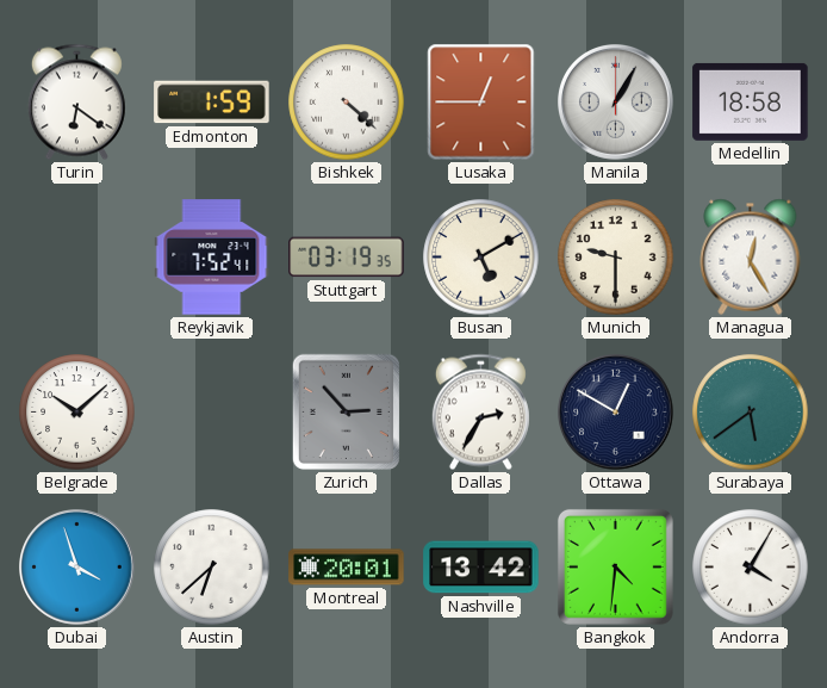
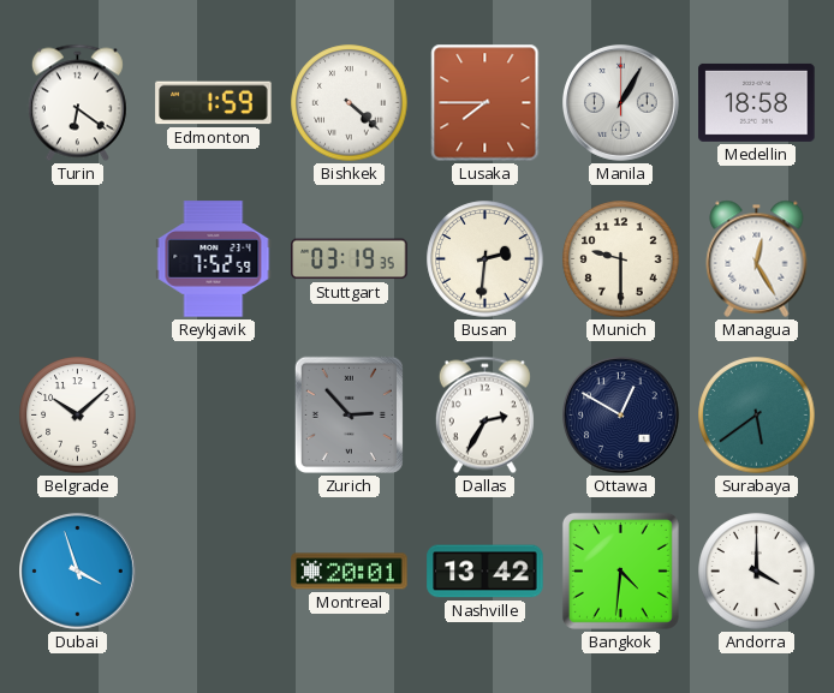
Lusaka: 12:45 -> 7:45 (485, 103)
Reykjavik: 7:52:41 -> 7:52:59 (214, 259)
Busan: 5:10 -> 2:31 (485, 259)
Austin: 6:38 -> none (212, 568)
Andorra: 4:05 -> 4:00 (757, 572)
